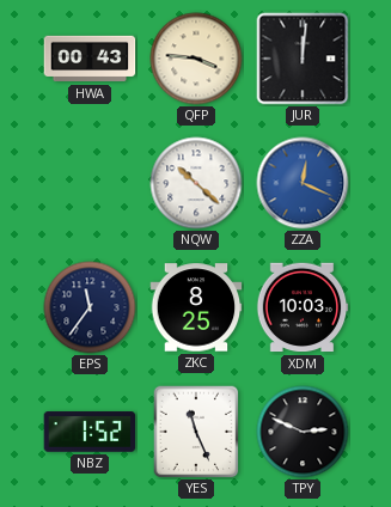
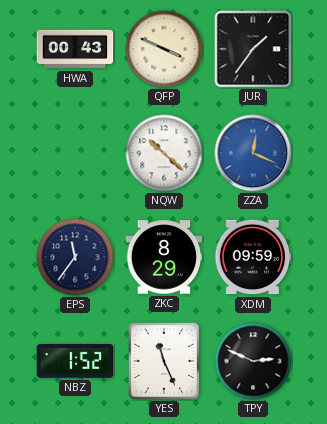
QFP: 3:46 -> 3:49 (164, 49)
JUR: 12:01 -> 1:36 (253, 49)
ZKC: 8:25 -> 8:29 (164, 257)
XDM: 10:03 -> 09:59 (253, 257)
